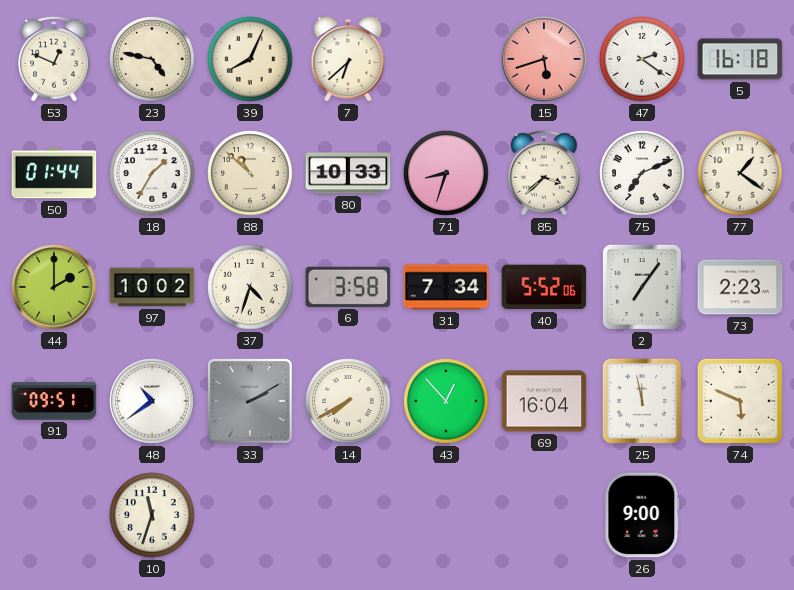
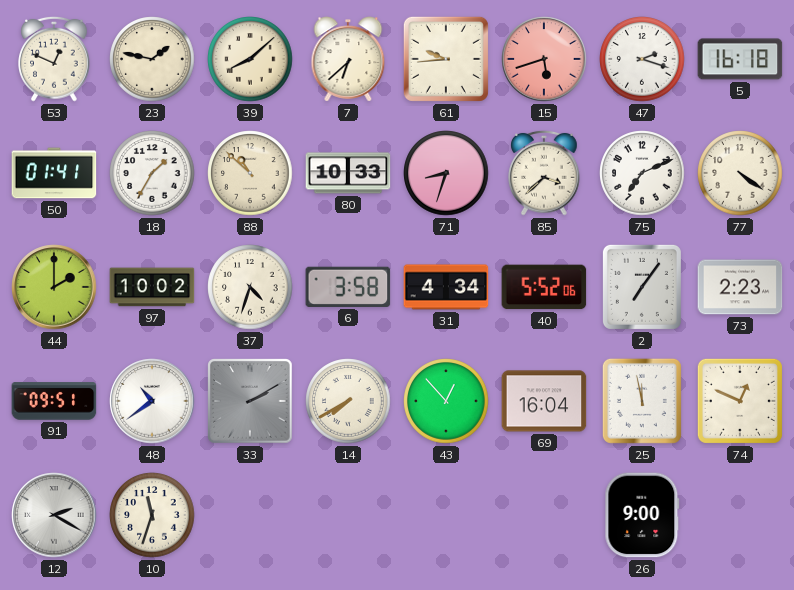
23: 4:47 -> 1:47 (152, 59)
39: 8:04 -> 8:08 (250, 59)
61: none -> 9:44 (446, 59)
47: 2:21 -> 2:18 (642, 59)
50: 01:44 -> 01:41 (54, 173)
77: 1:21 -> 4:21 (740, 173)
31: 7:34 -> 4:34 (446, 287)
74: 5:49 -> 12:49 (740, 401)
12: none -> 2:20 (54, 515)
